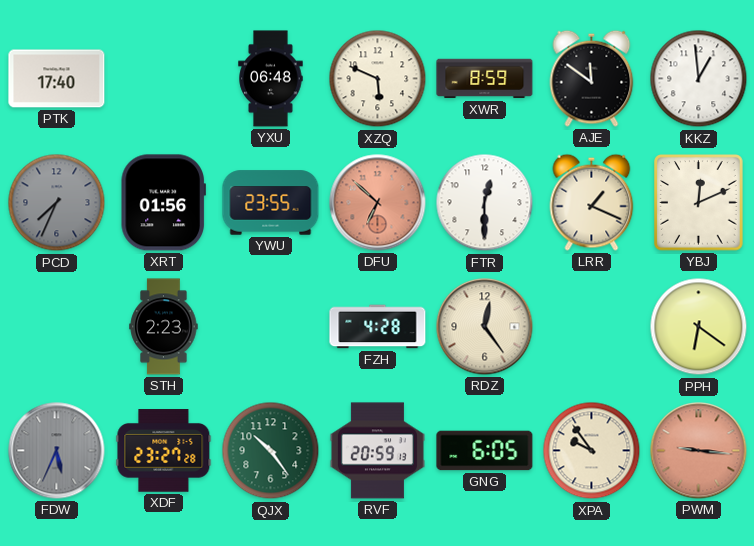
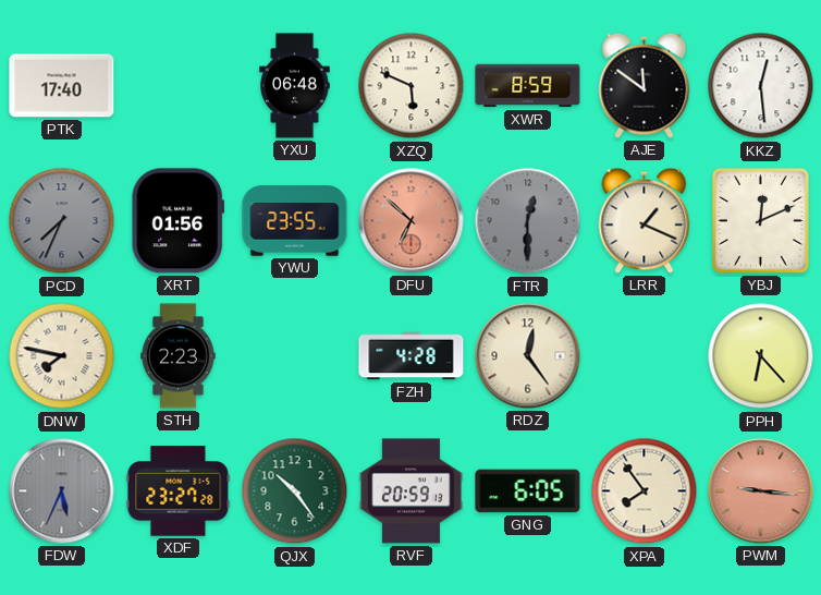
KKZ: 12:59 -> 12:29 (761, 86)
FTR dial: white -> grey (528, 221)
DNW: none -> 7:47 (62, 356)
PPH: 6:21 -> 6:23 (761, 356)
XPA: 9:54 -> 7:54 (645, 491)
